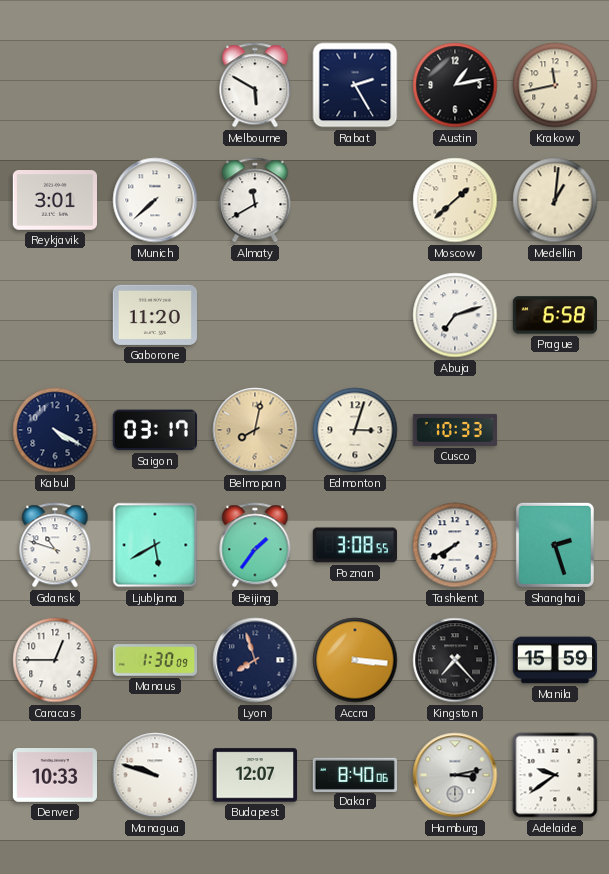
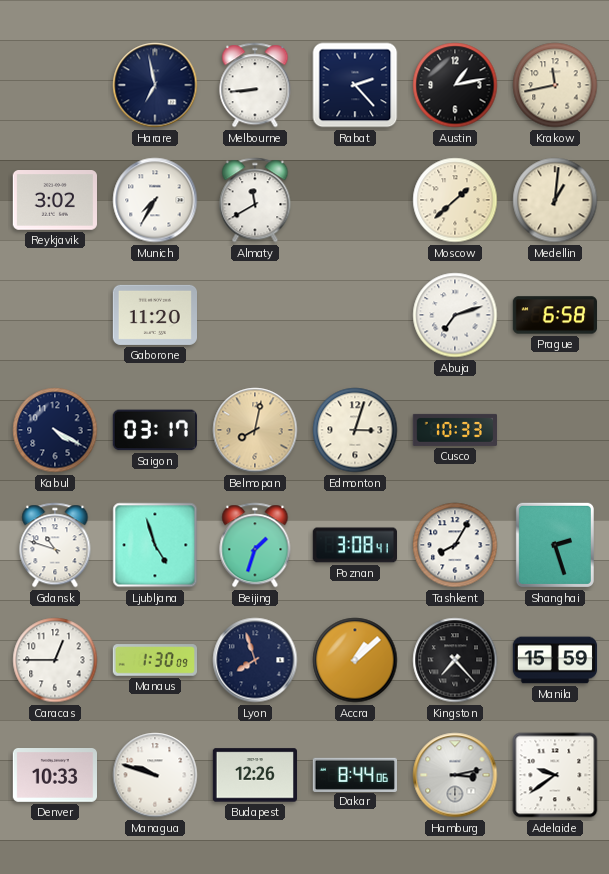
Harare: none -> 6:58 (155, 85)
Melbourne: 5:50 -> 8:44 (255, 85)
Rabat: 2:25 -> 2:23 (355, 85)
Reykjavik: 3:01 -> 3:02 (54, 201)
Munich: 7:38 -> 7:35 (155, 200)
Ljubljana: 5:40 -> 4:57 (155, 545)
Beijing: 1:36 -> 1:33 (255, 545)
Poznan: 3:08:55 -> 3:08:41 (354, 545)
Tashkent: 7:40 -> 8:05 (455, 545)
Accra: 3:16 -> 1:08 (355, 660)
Budapest: 12:07 -> 12:26 (254, 775)
Dakar: 8:40 -> 8:44 (354, 774)
